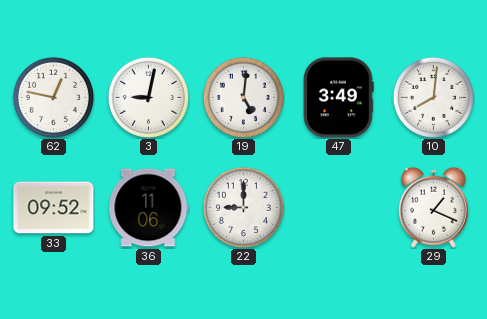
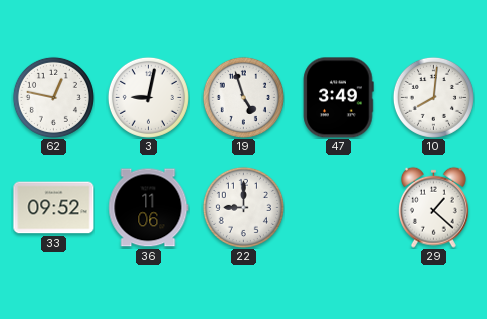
19: 5:01 -> 4:57 (243, 97)
29: 1:19 -> 1:22 (433, 207)
